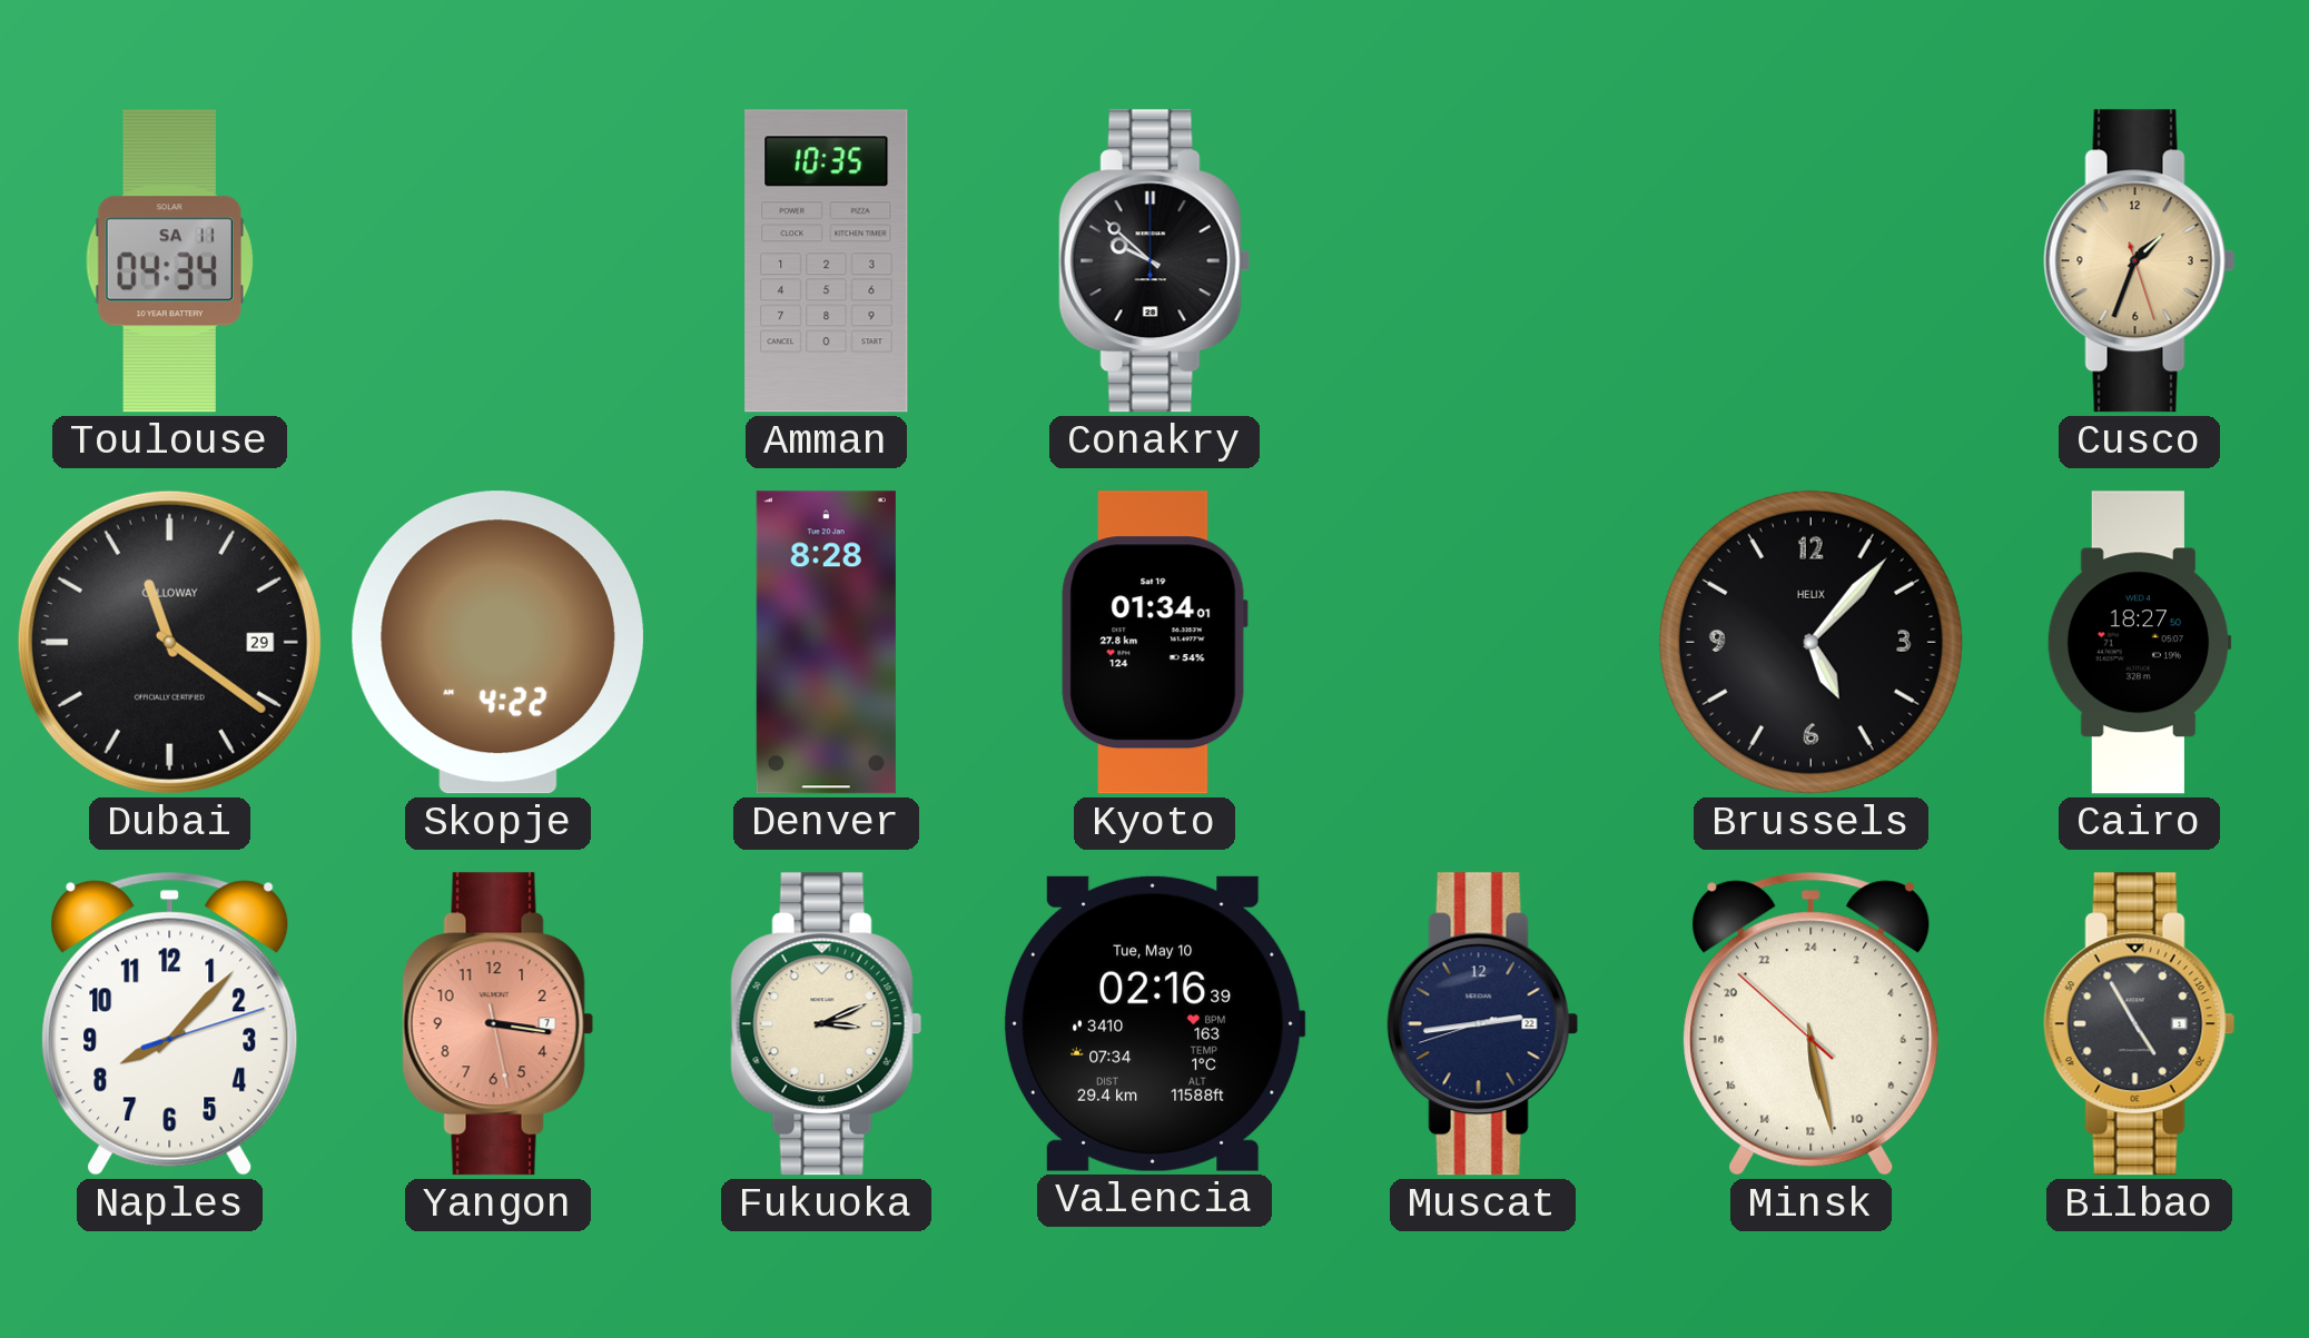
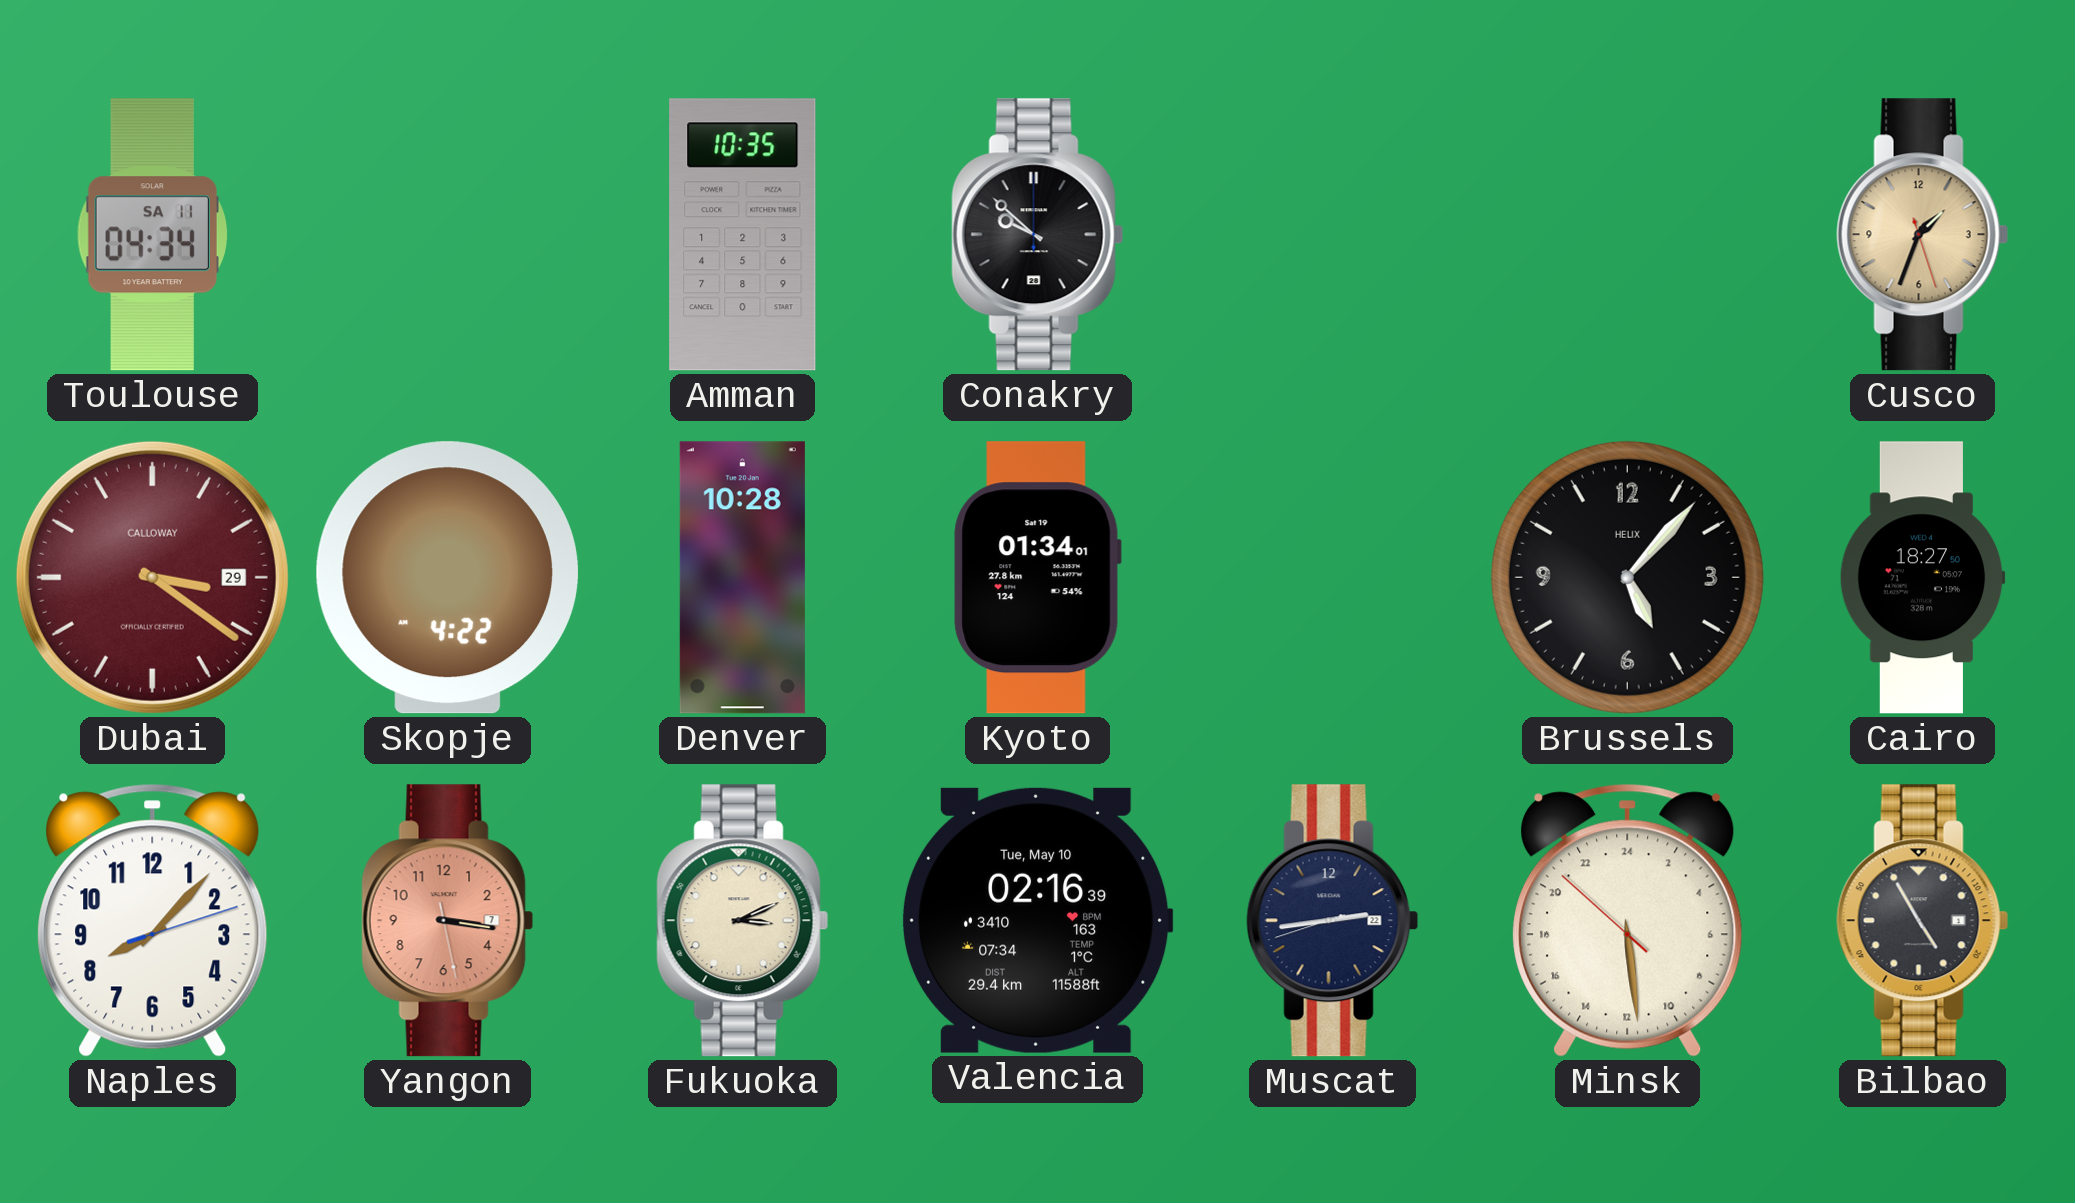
Dubai: 11:21 -> 3:21 (152, 577)
Dubai dial: black -> burgundy (152, 577)
Denver: 8:28 -> 10:28 (742, 578)
Minsk: 11:27 -> 11:28 (1628, 920)
